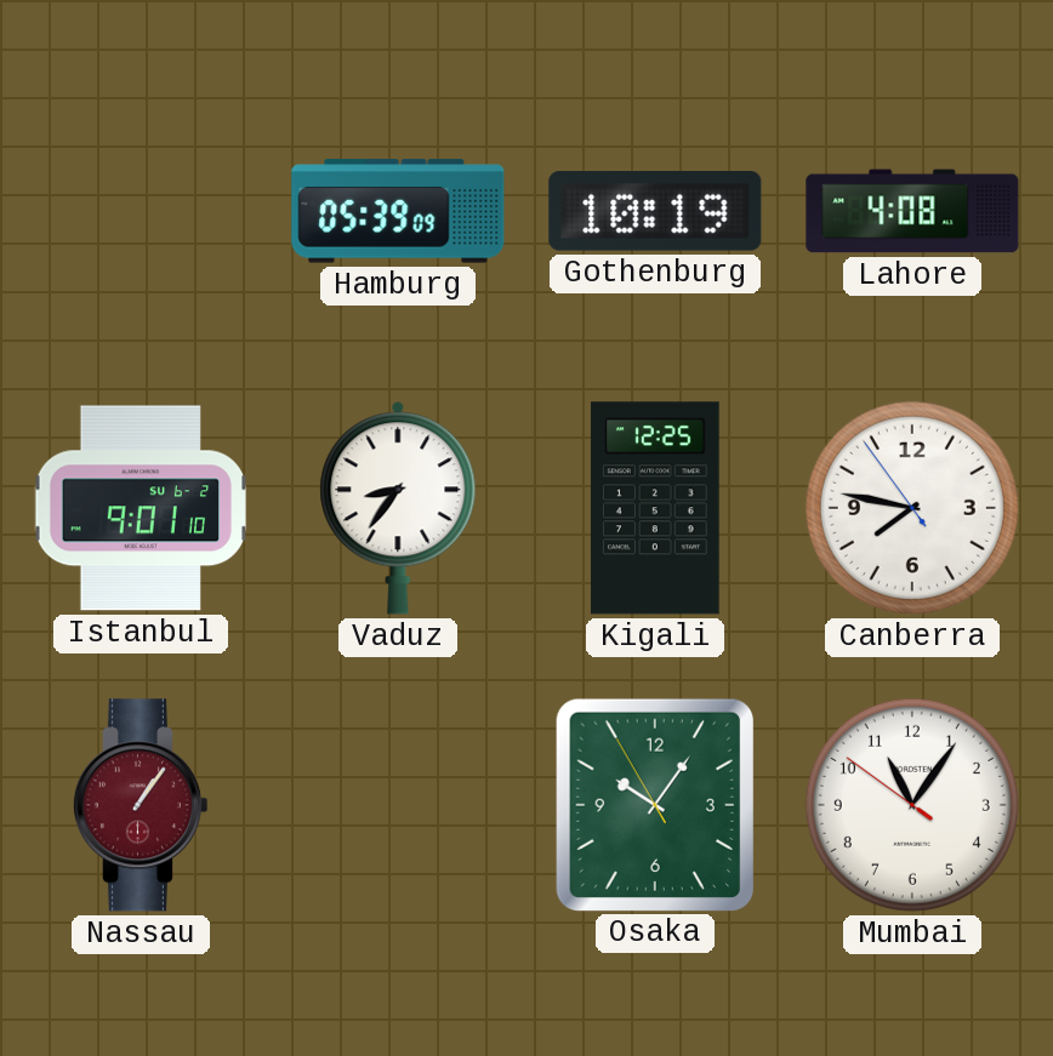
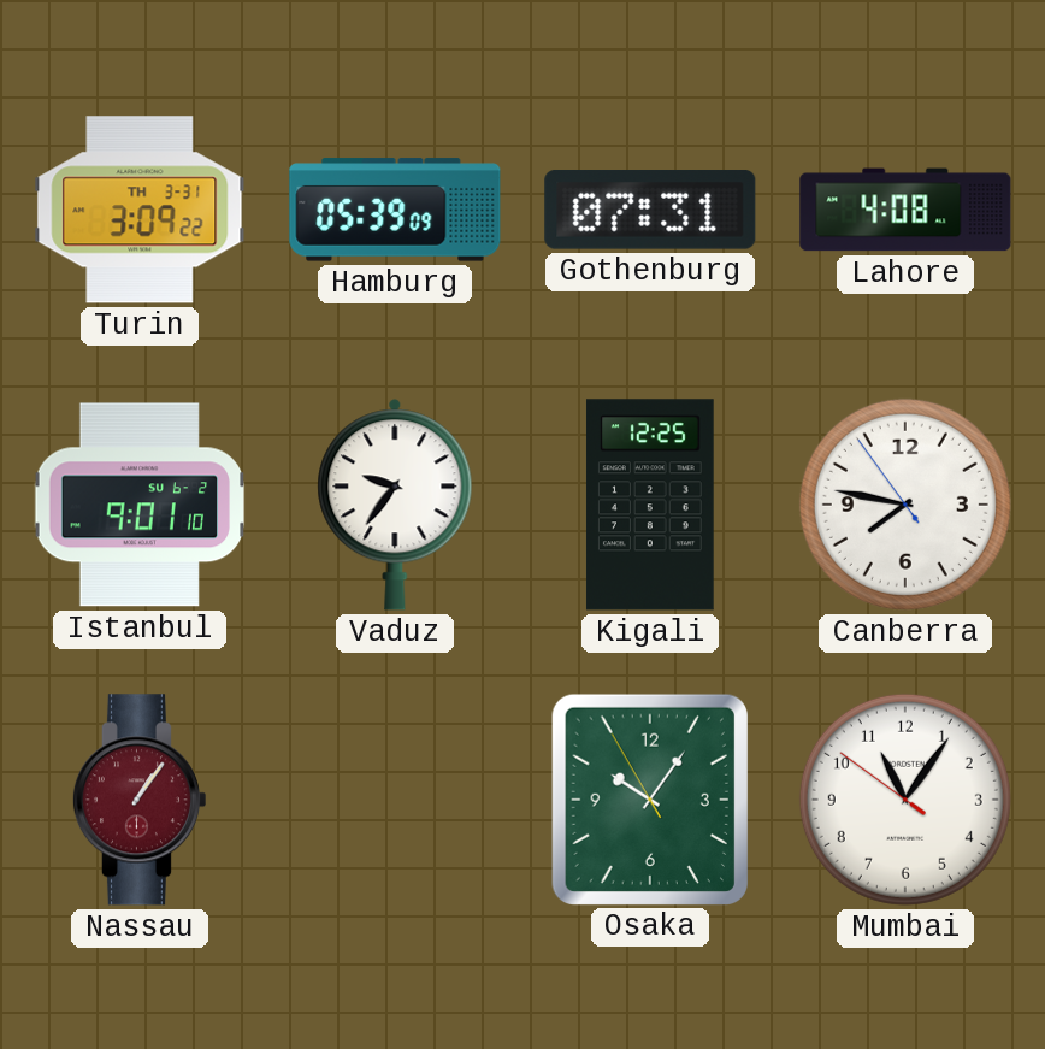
Turin: none -> 3:09 (140, 210)
Gothenburg: 10:19 -> 07:31 (650, 211)
Vaduz: 8:36 -> 9:36 (395, 505)
